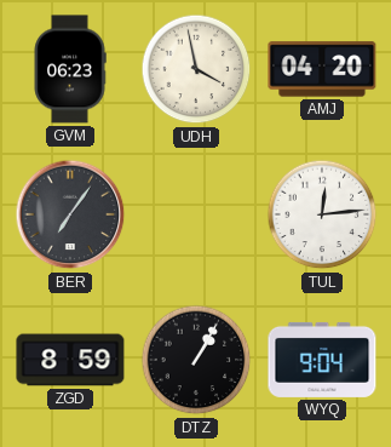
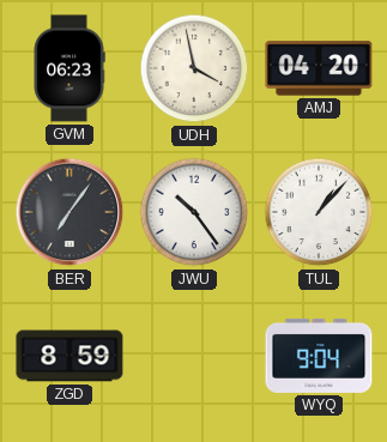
JWU: none -> 10:24 (194, 212)
TUL: 12:14 -> 1:07 (319, 212)
DTZ: 1:05 -> none (196, 360)
